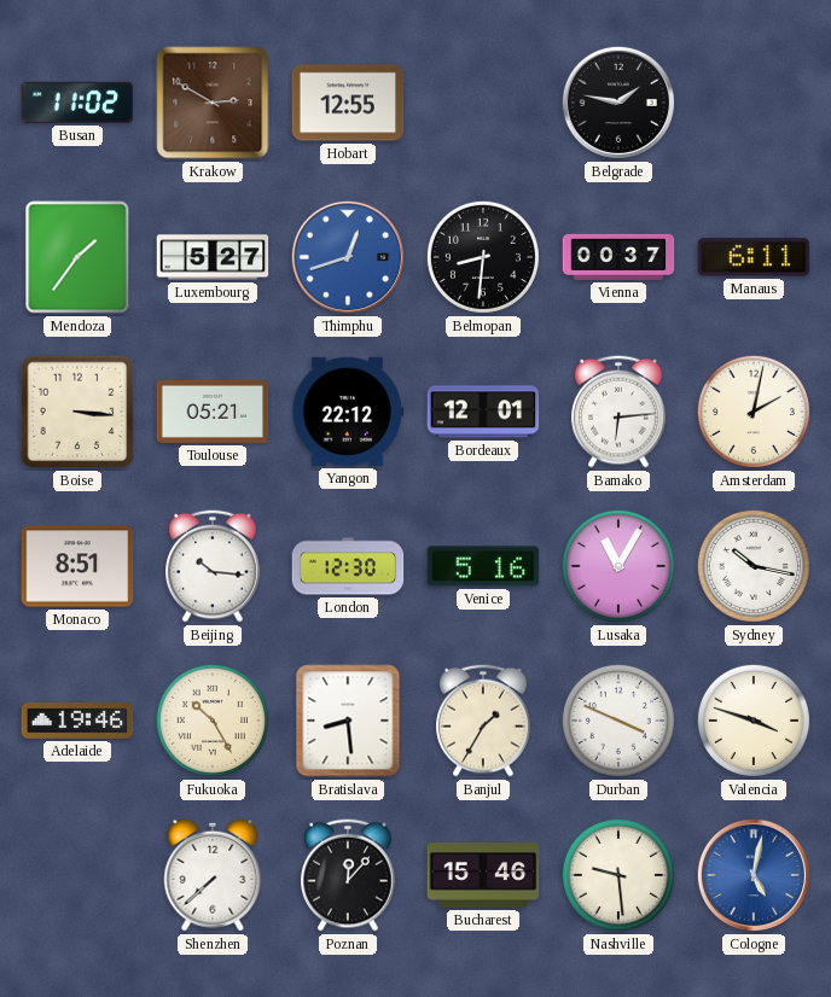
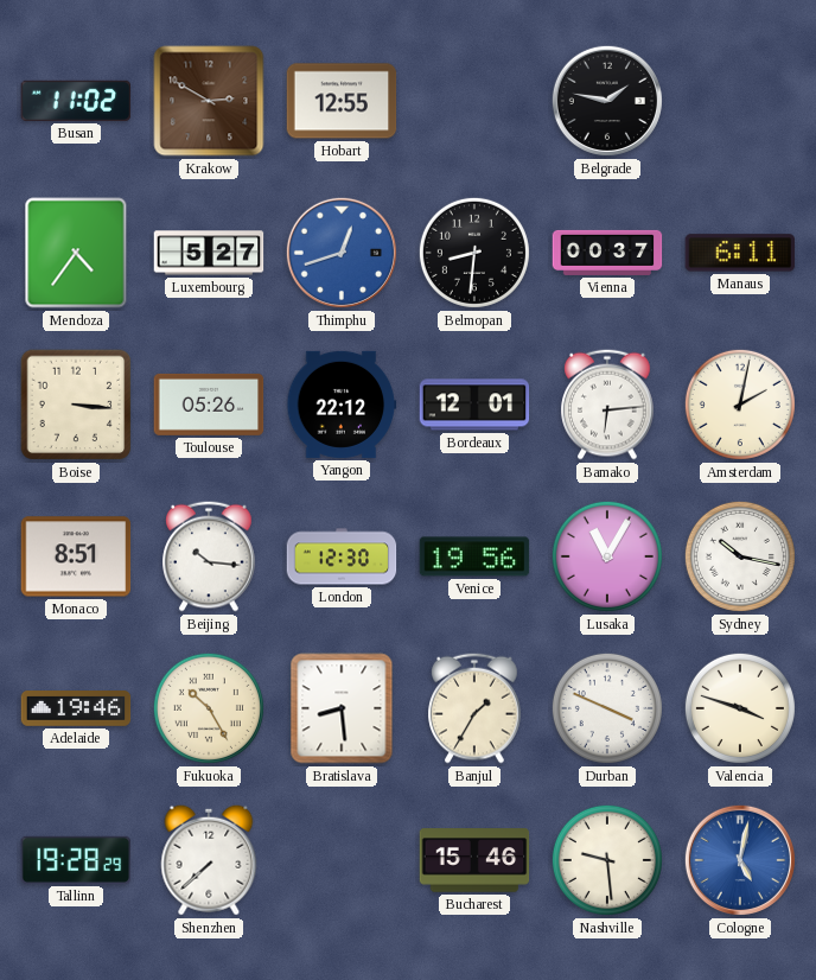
Mendoza: 1:36 -> 4:36 (76, 253)
Toulouse: 05:21 -> 05:26 (209, 405)
Venice: 5:16 -> 19:56 (474, 556)
Tallinn: none -> 19:28 (76, 860)
Poznan: 12:07 -> none (348, 875)
